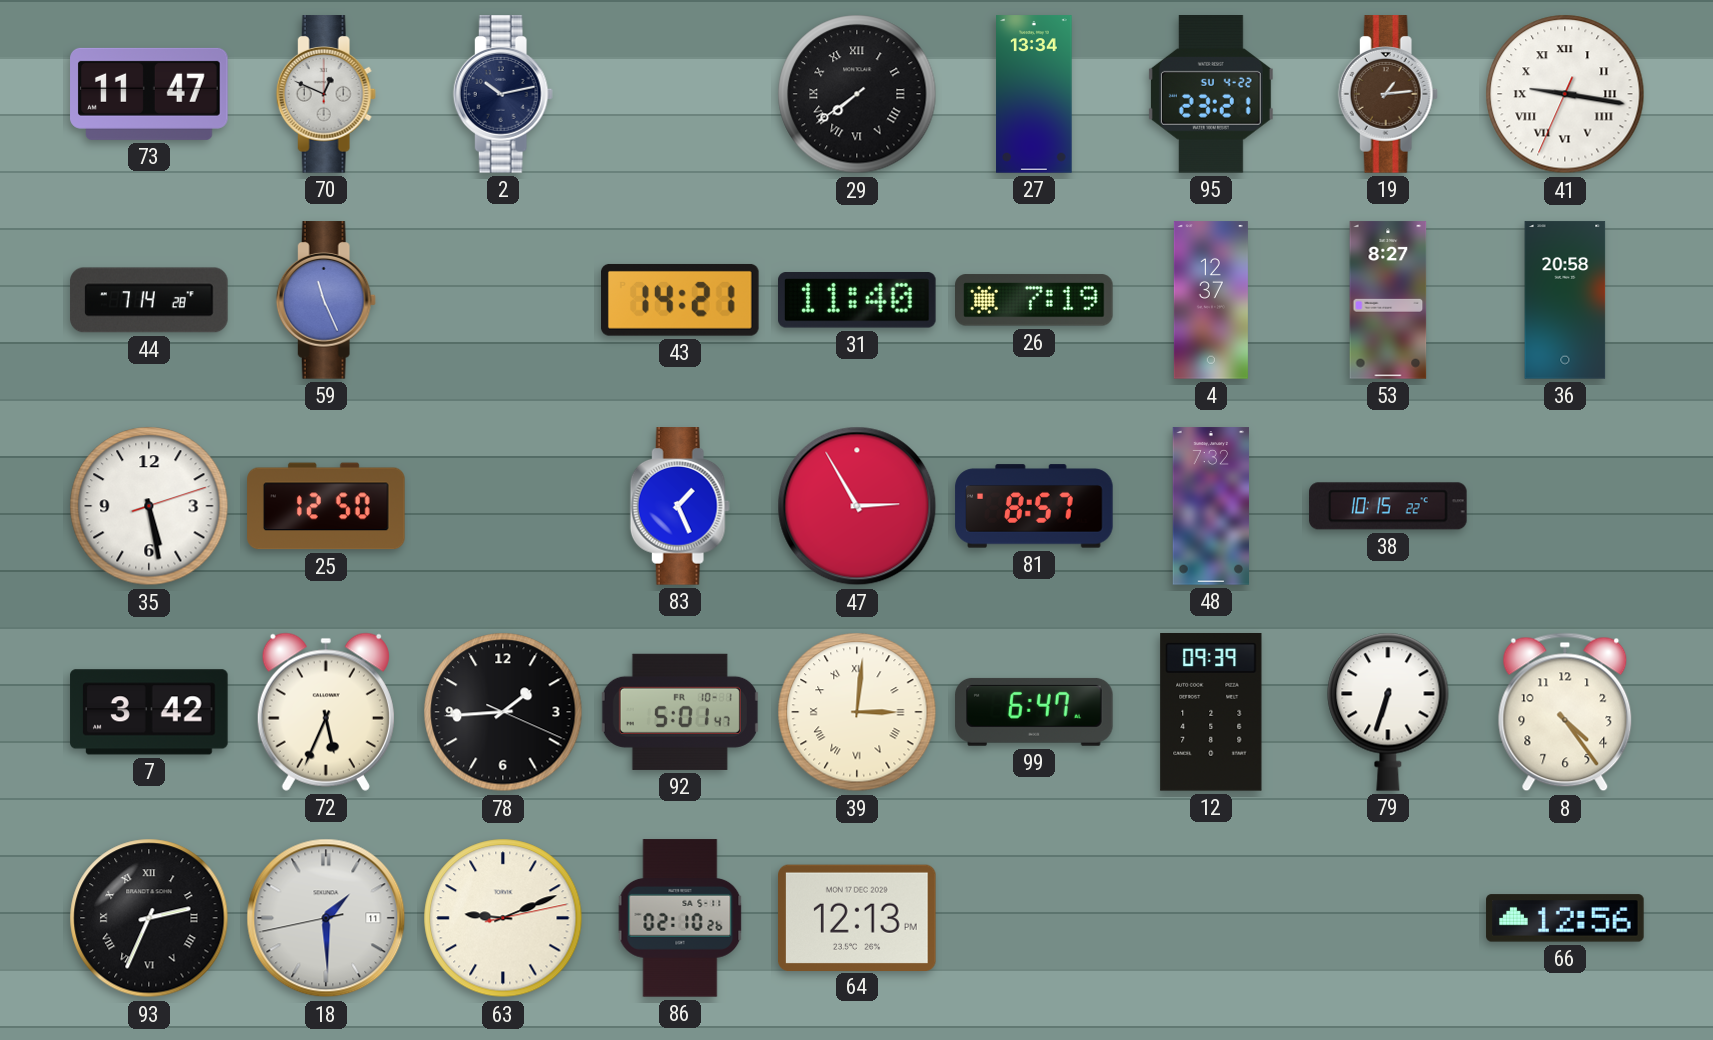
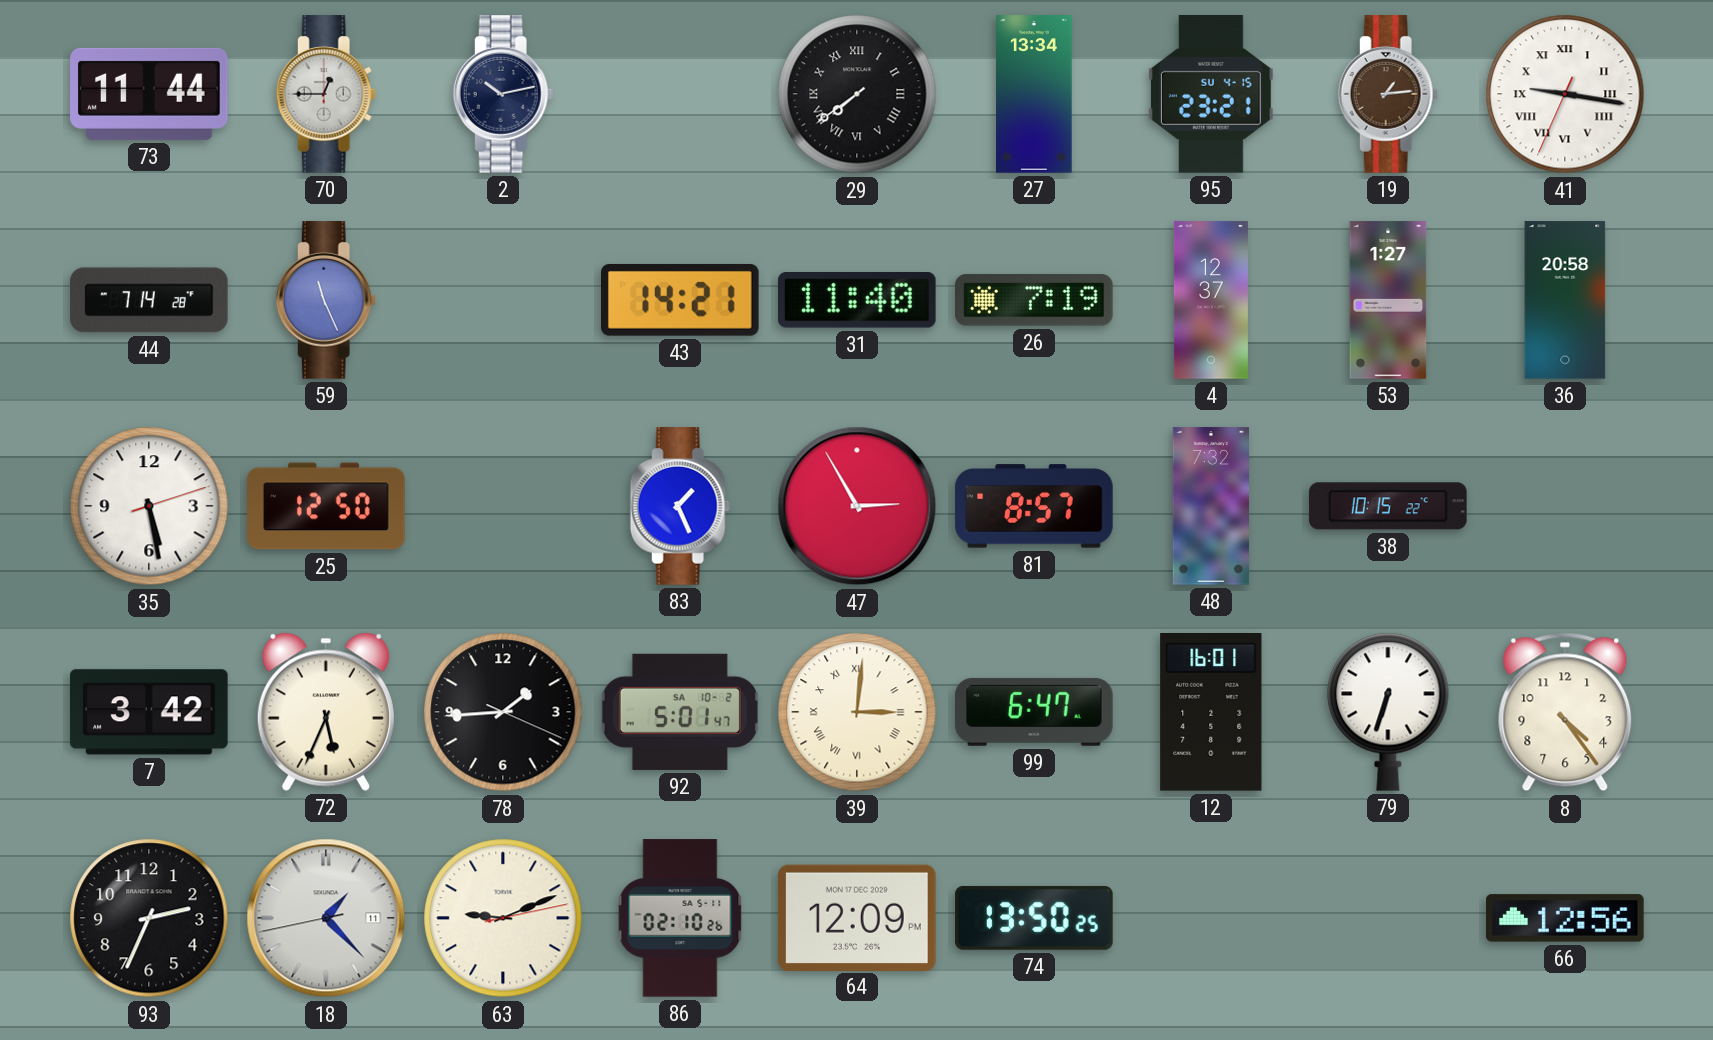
73: 11:47 -> 11:44 (149, 94)
70: 12:49 -> 12:45 (326, 94)
95 date: SU 4-22 -> SU 4-15 (1211, 95)
53: 8:27 -> 1:27 (1388, 300)
92 date: FR 10-1 -> SA 10-2 (680, 712)
12: 09:39 -> 16:01 (1211, 713)
93 numerals: Roman -> Arabic (149, 918)
18: 1:29 -> 1:22 (326, 918)
64: 12:13 -> 12:09 (858, 917)
74: none -> 13:50 (1034, 918)
